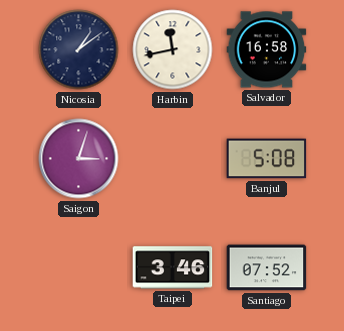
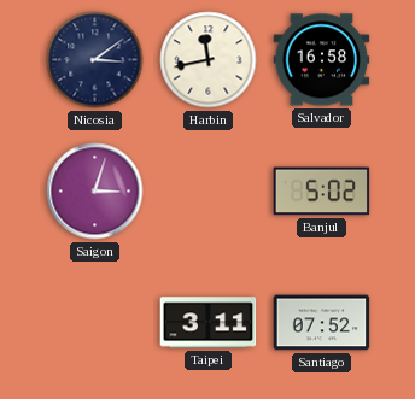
Nicosia: 1:09 -> 3:09 (95, 60)
Banjul: 5:08 -> 5:02 (322, 192)
Taipei: 3:46 -> 3:11 (209, 323)
